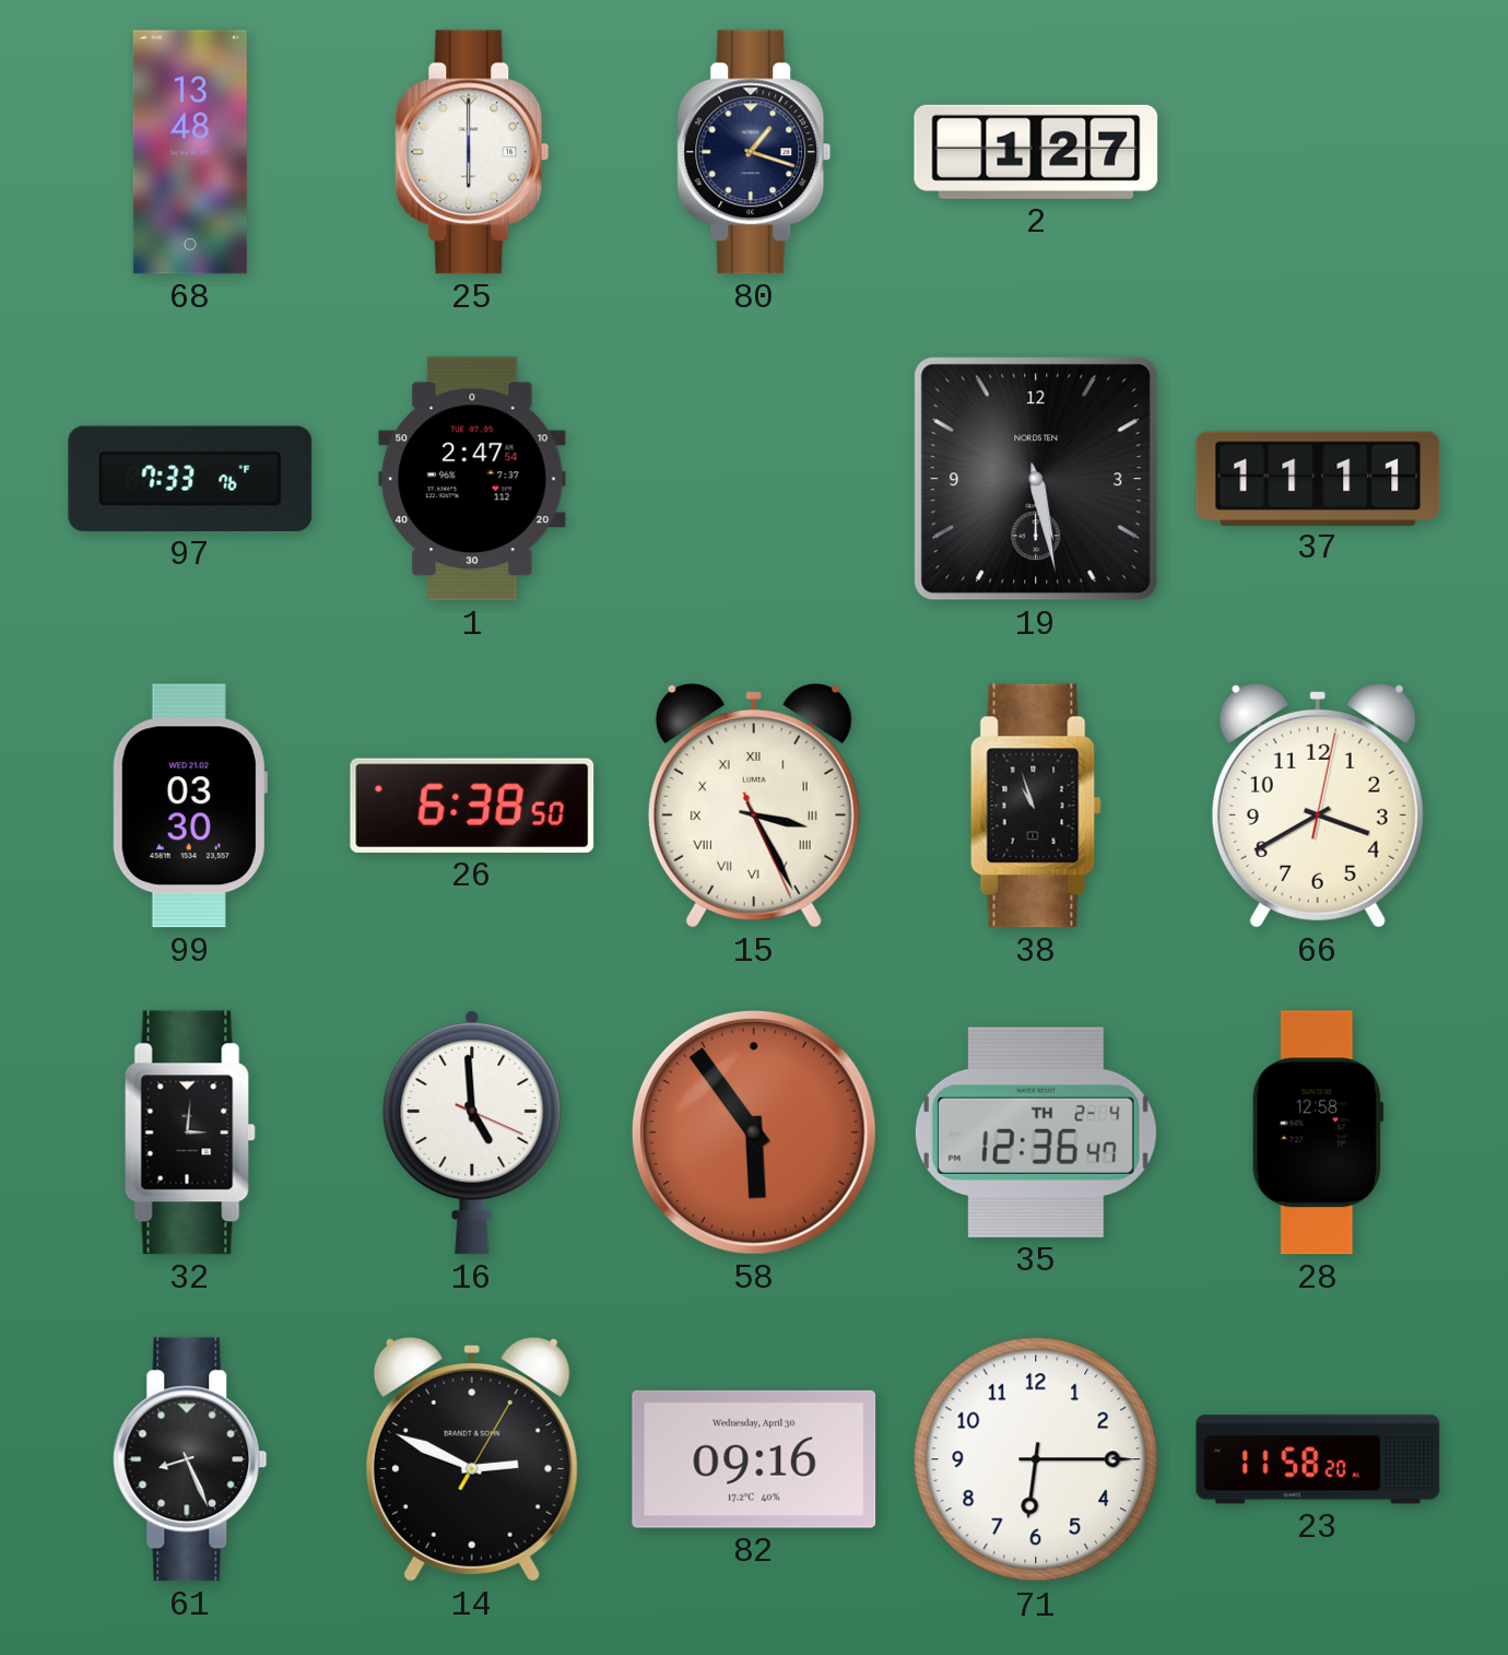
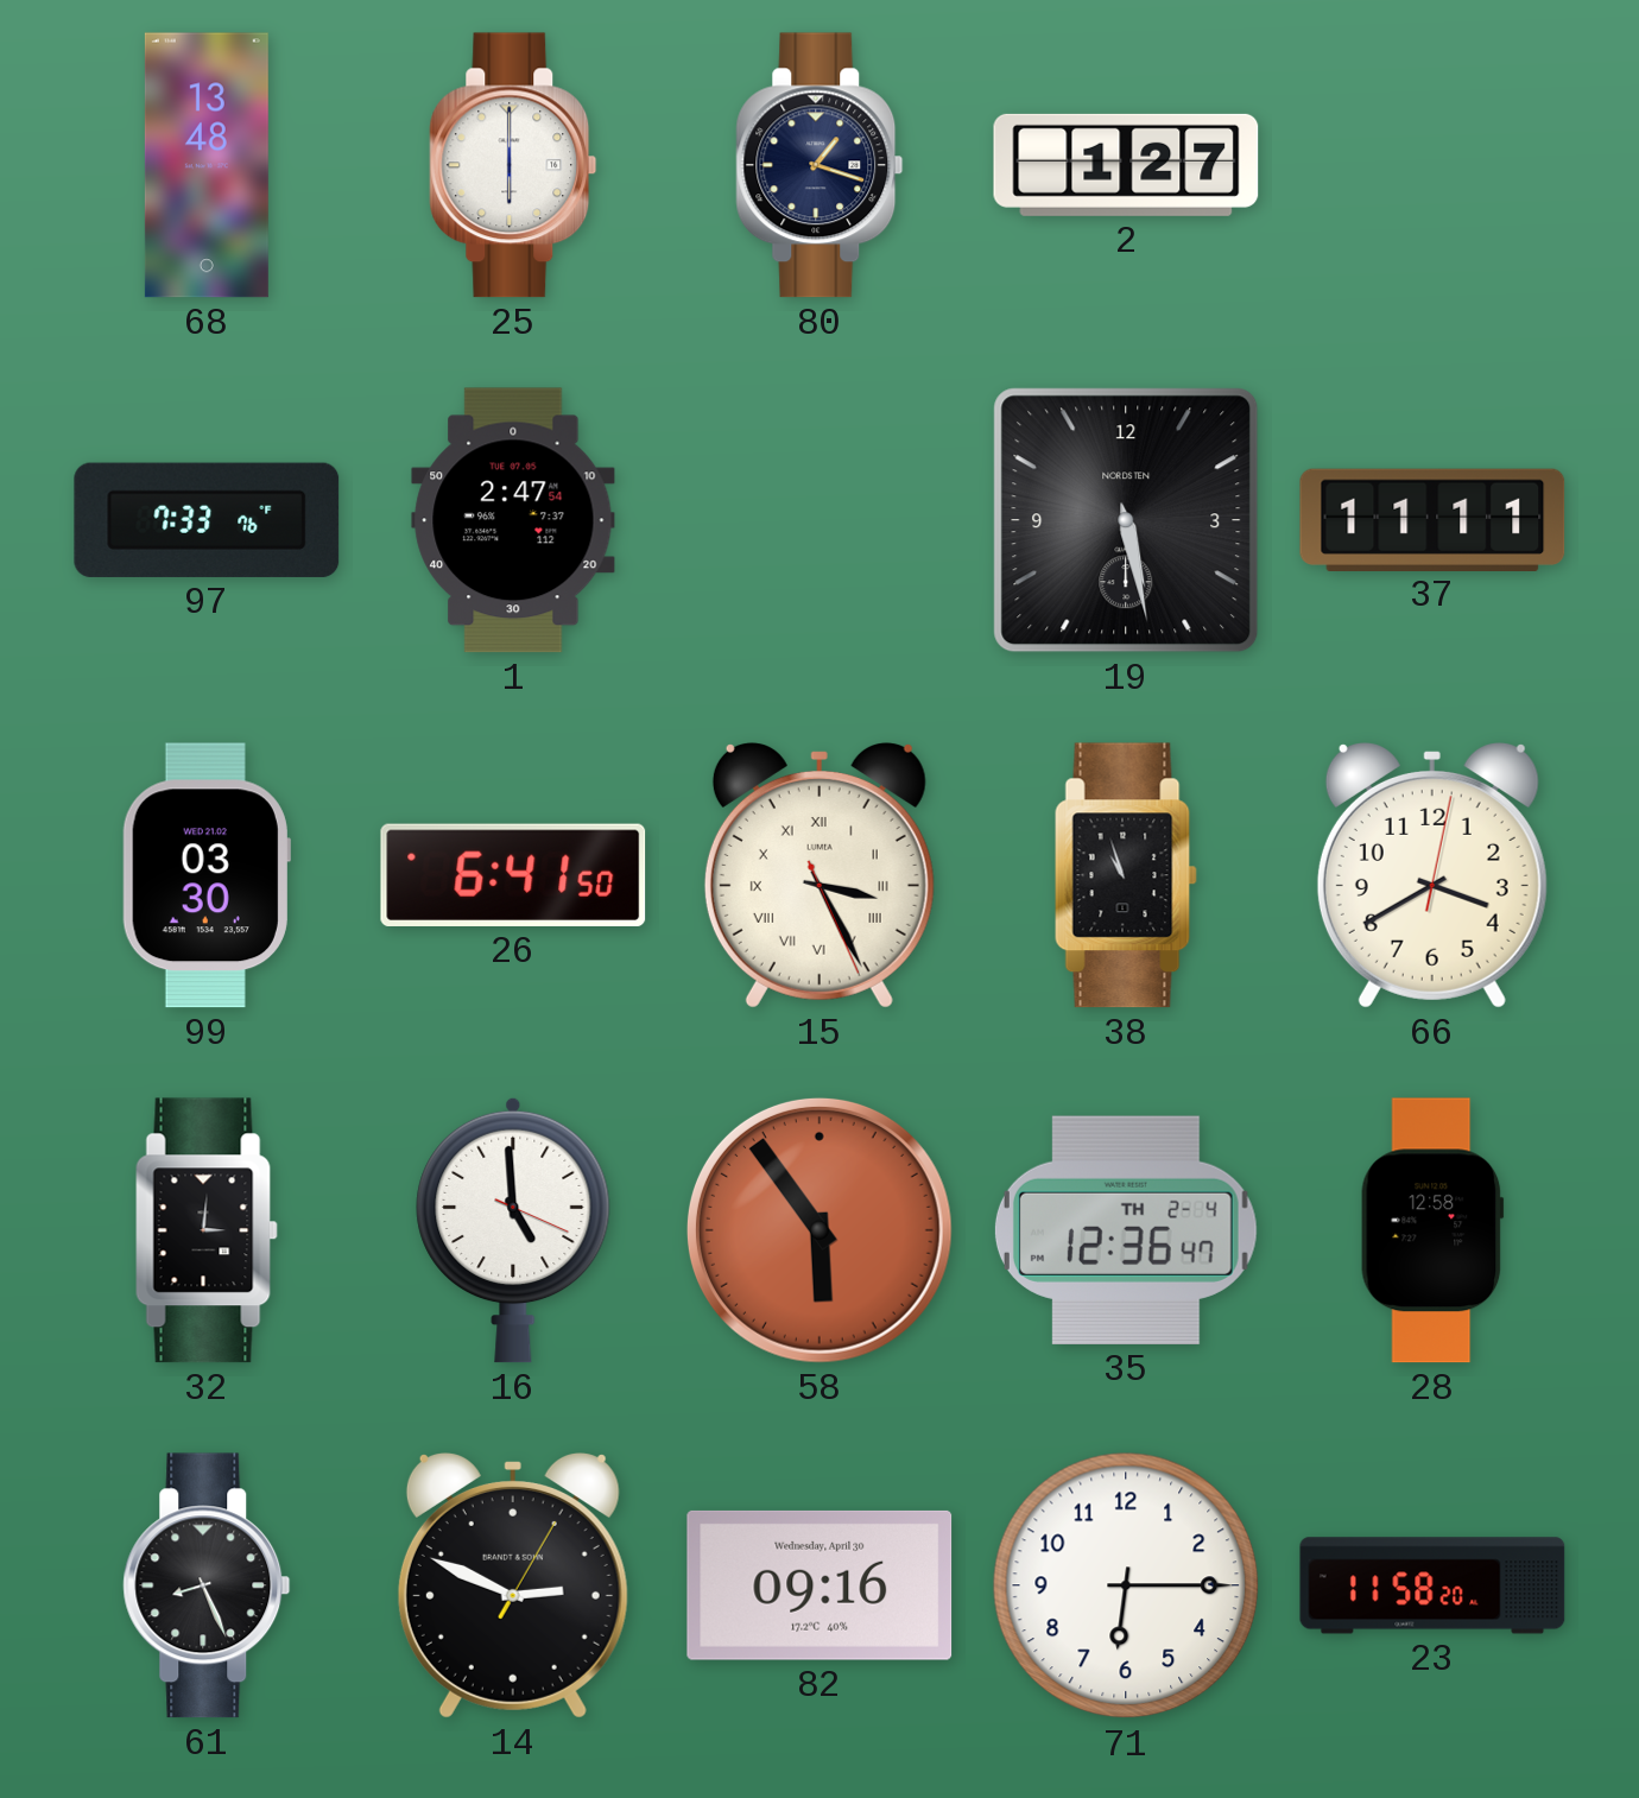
26: 6:38 -> 6:41 (513, 875)
